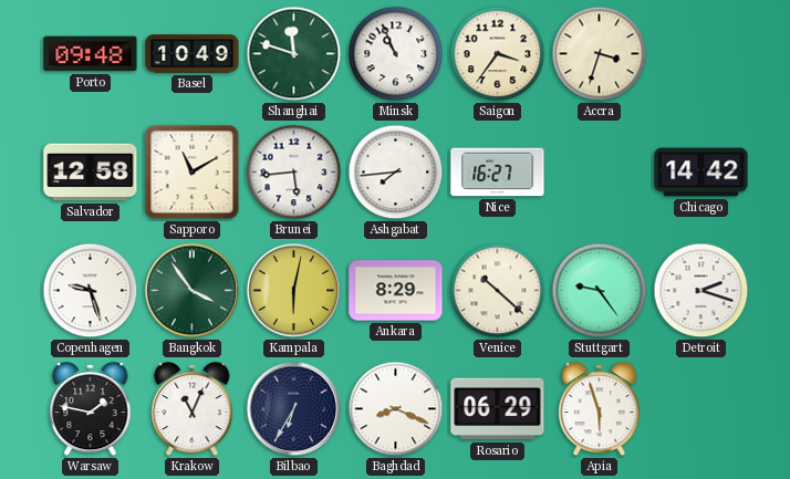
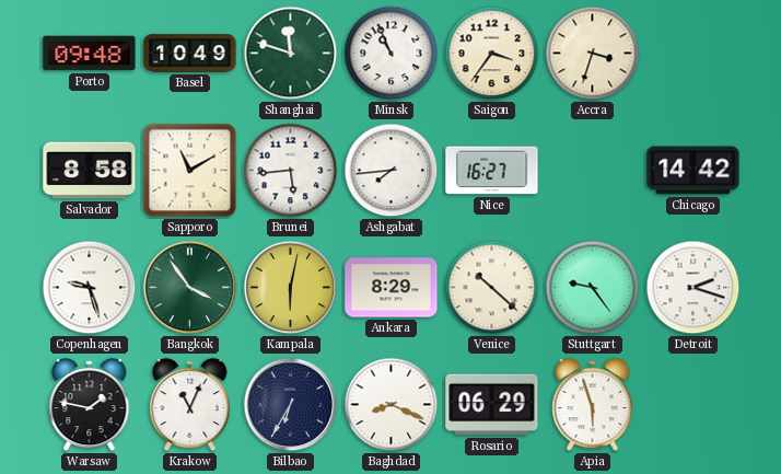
Salvador: 12:58 -> 8:58 (90, 171)
